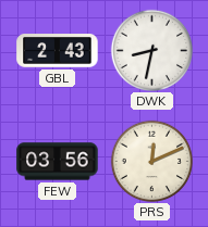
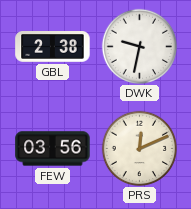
GBL: 2:43 -> 2:38 (53, 47)
DWK: 8:32 -> 9:32 (139, 46)
